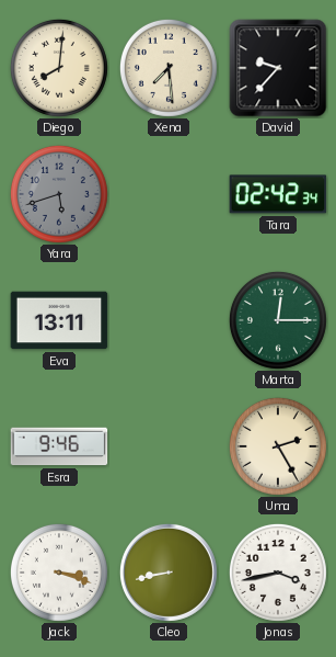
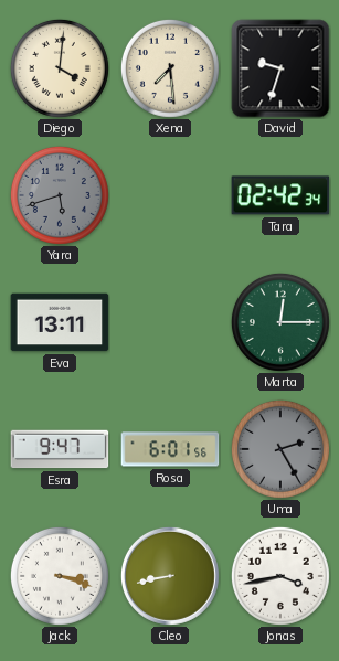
Diego: 8:01 -> 4:01 (60, 68)
David: 9:37 -> 9:33 (280, 68)
Esra: 9:46 -> 9:47 (60, 449)
Rosa: none -> 6:01 (170, 449)
Uma dial: cream -> grey (280, 449)
